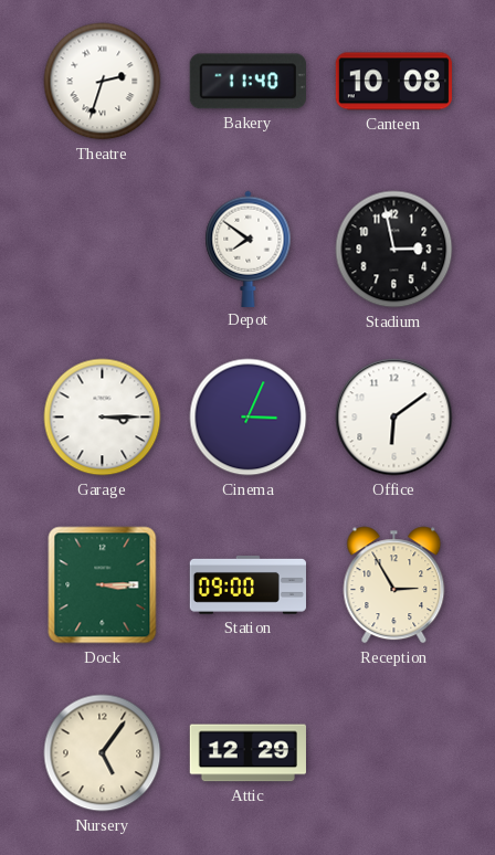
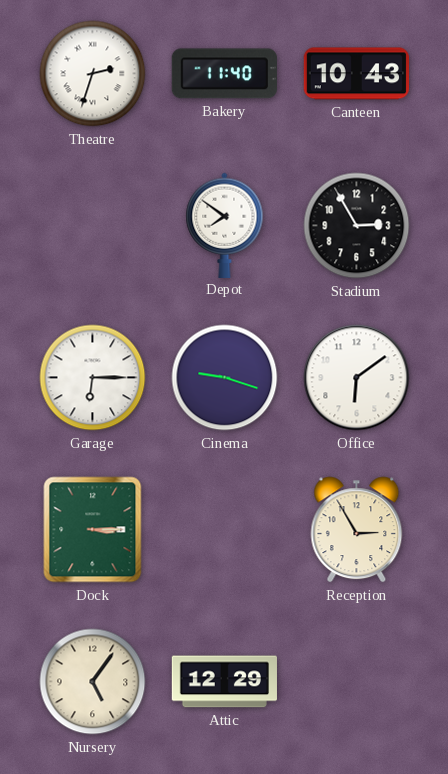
Canteen: 10:08 -> 10:43 (356, 74)
Stadium: 2:58 -> 2:55 (357, 226)
Garage: 3:15 -> 6:15 (93, 378)
Cinema: 3:04 -> 9:18 (225, 378)
Station: 09:00 -> none (247, 584)
